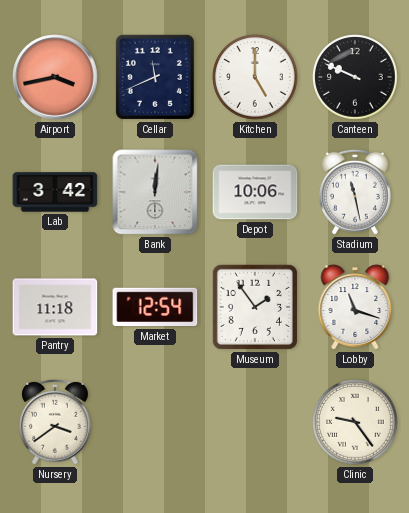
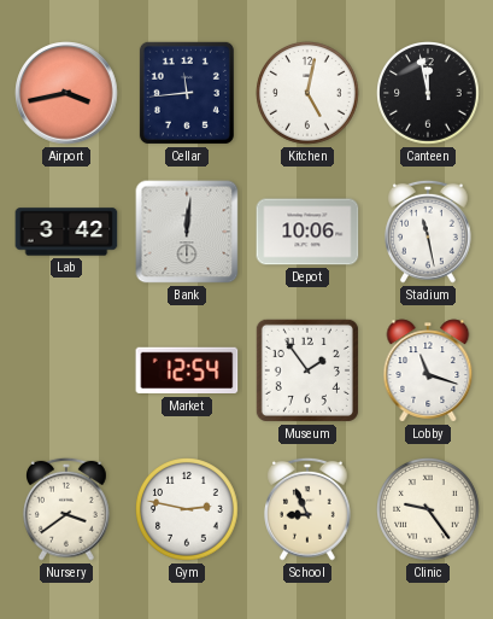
Cellar: 11:41 -> 11:44 (187, 93)
Kitchen: 5:00 -> 5:02 (309, 94)
Canteen: 9:49 -> 11:58 (429, 94)
Pantry: 11:18 -> none (55, 307)
Gym: none -> 2:47 (188, 510)
School: none -> 8:56 (309, 509)
